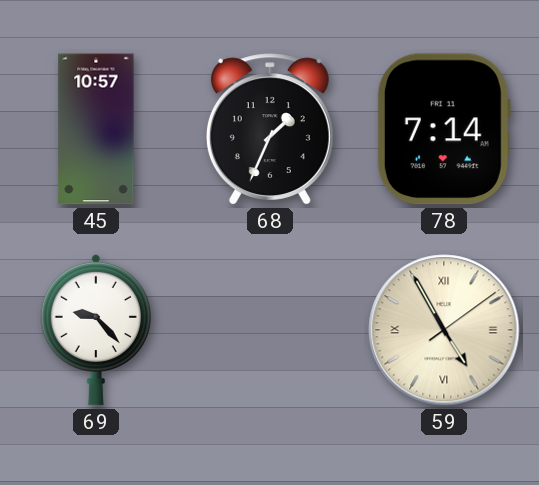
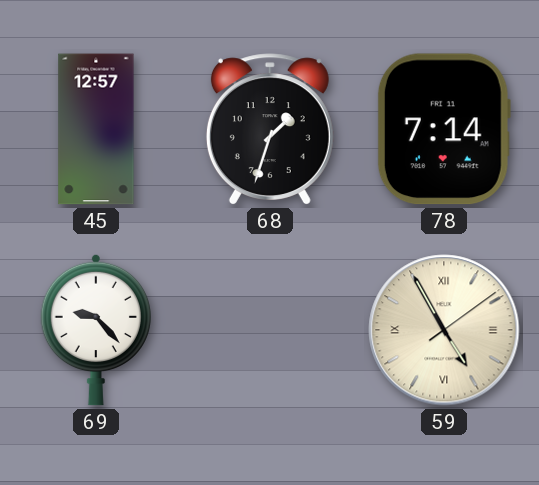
45: 10:57 -> 12:57 (96, 129)
68: 1:34 -> 1:33 (270, 129)
